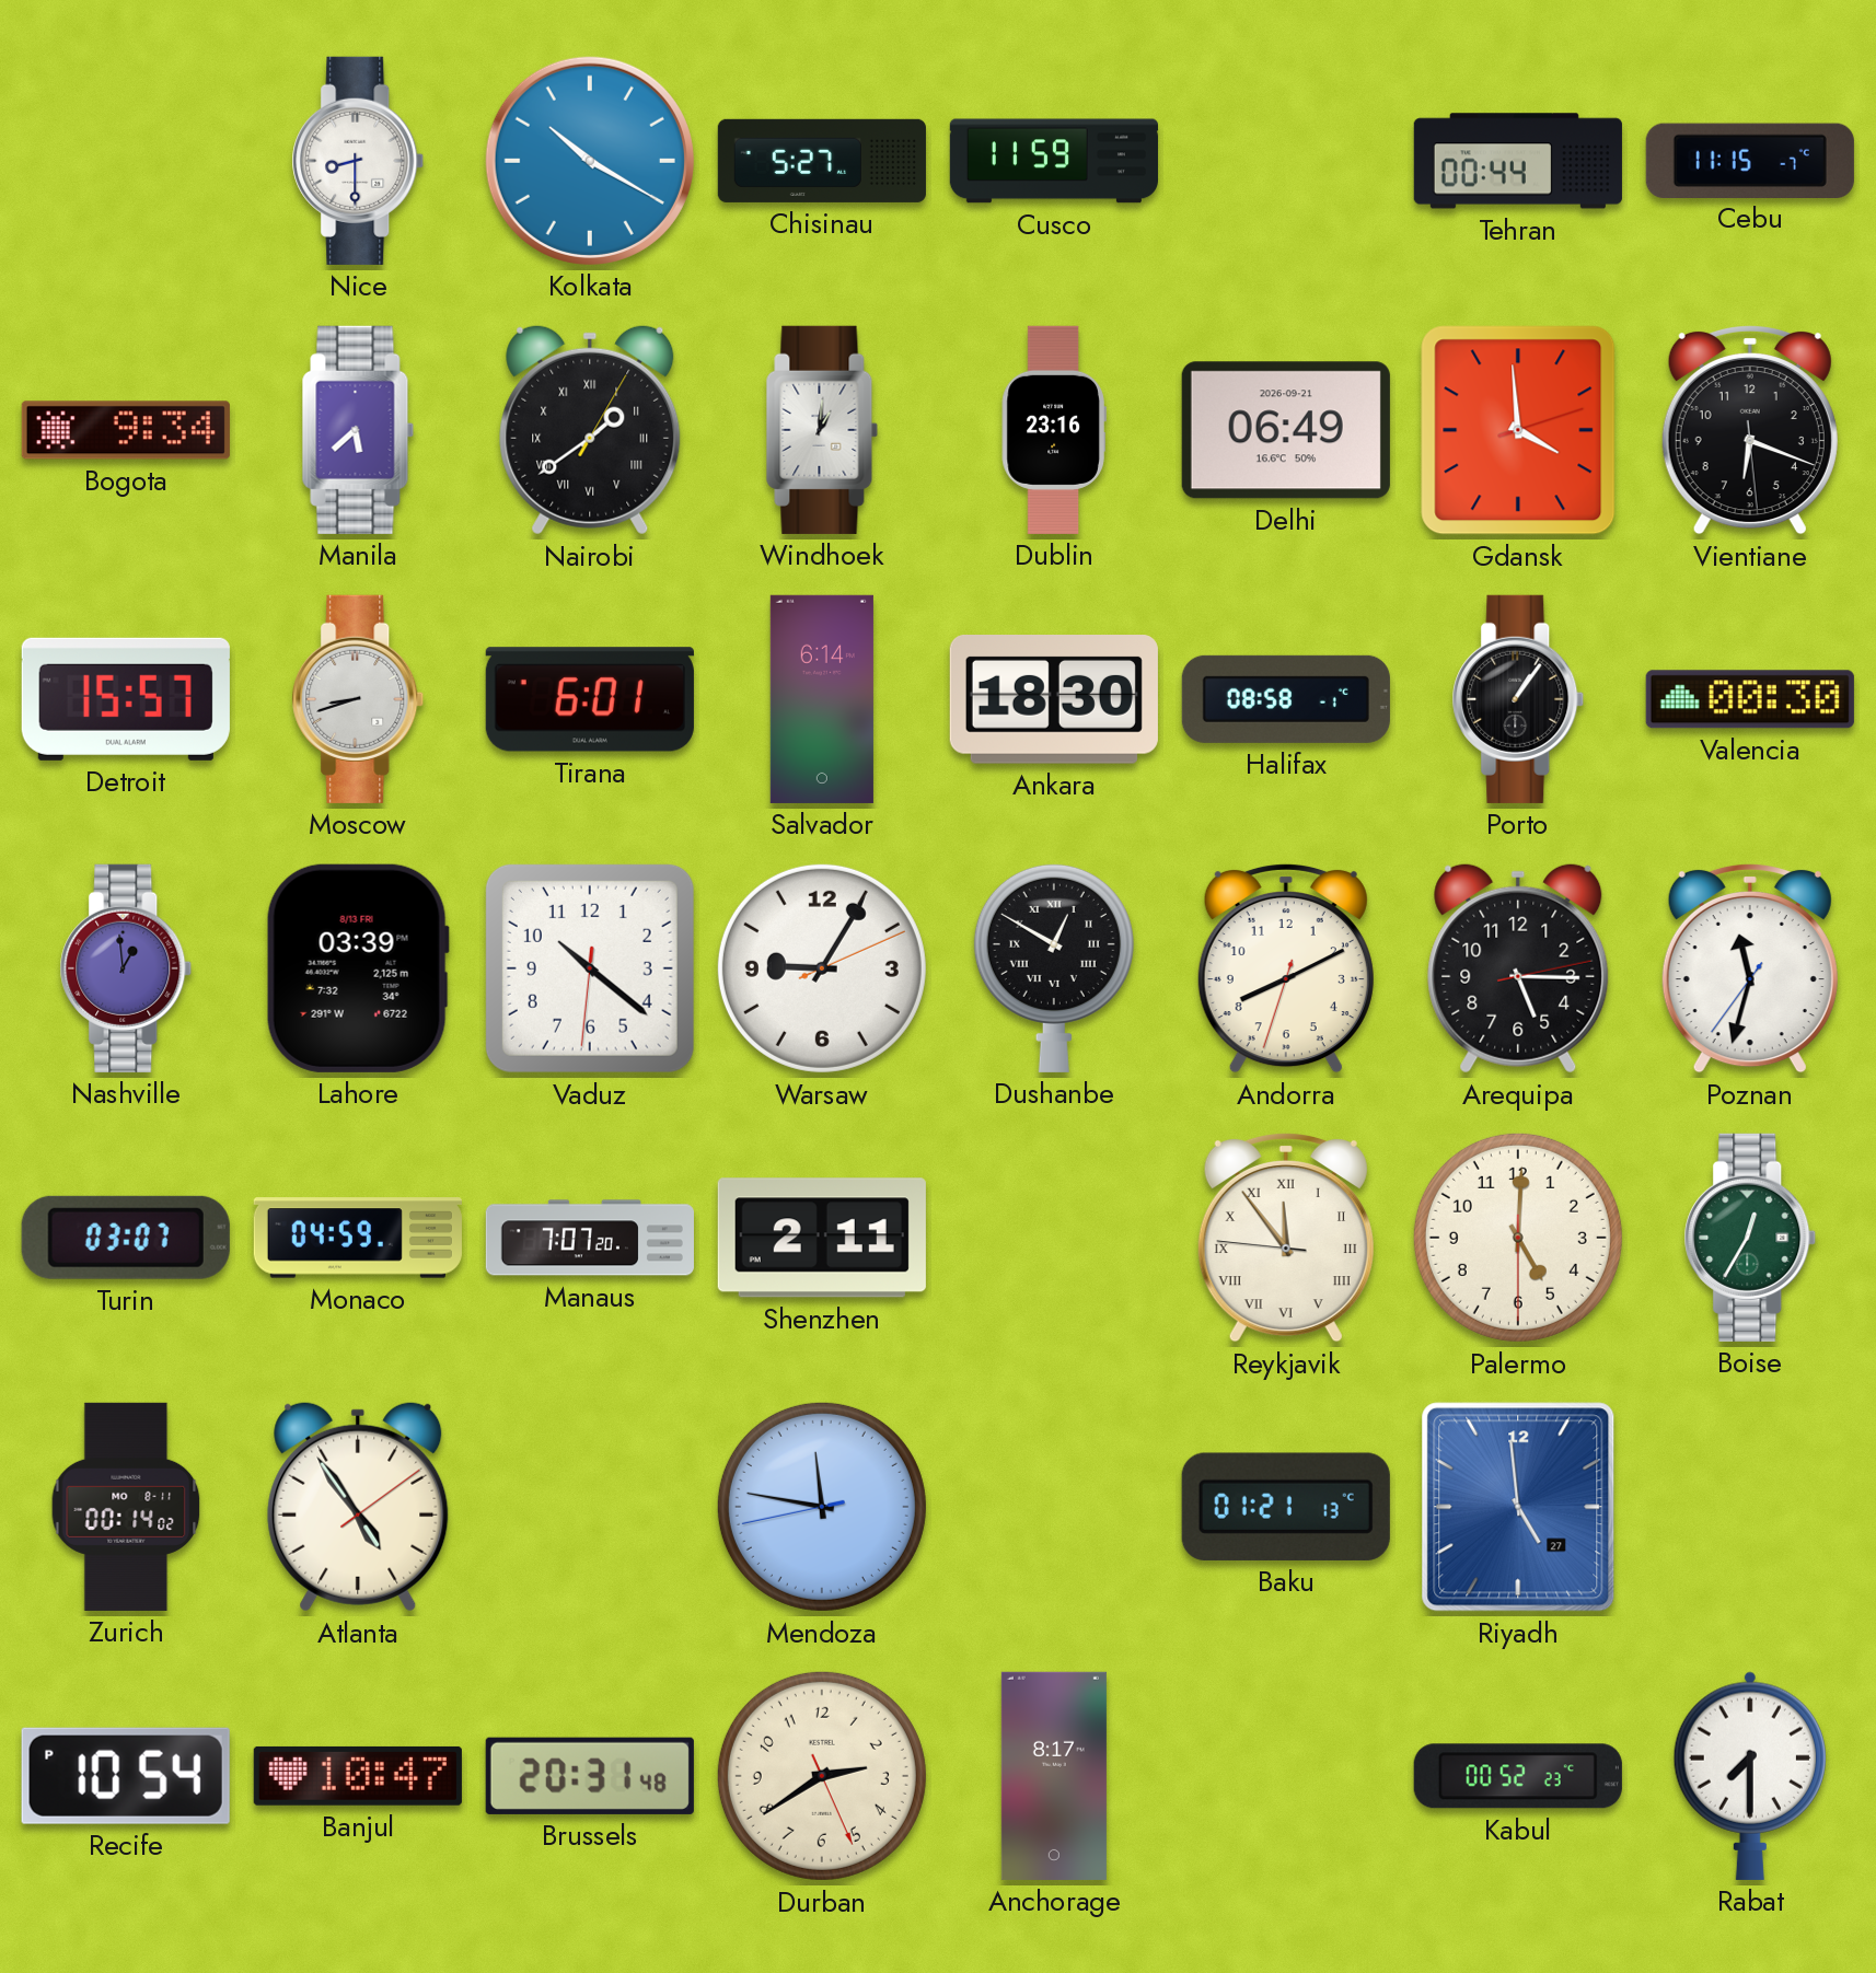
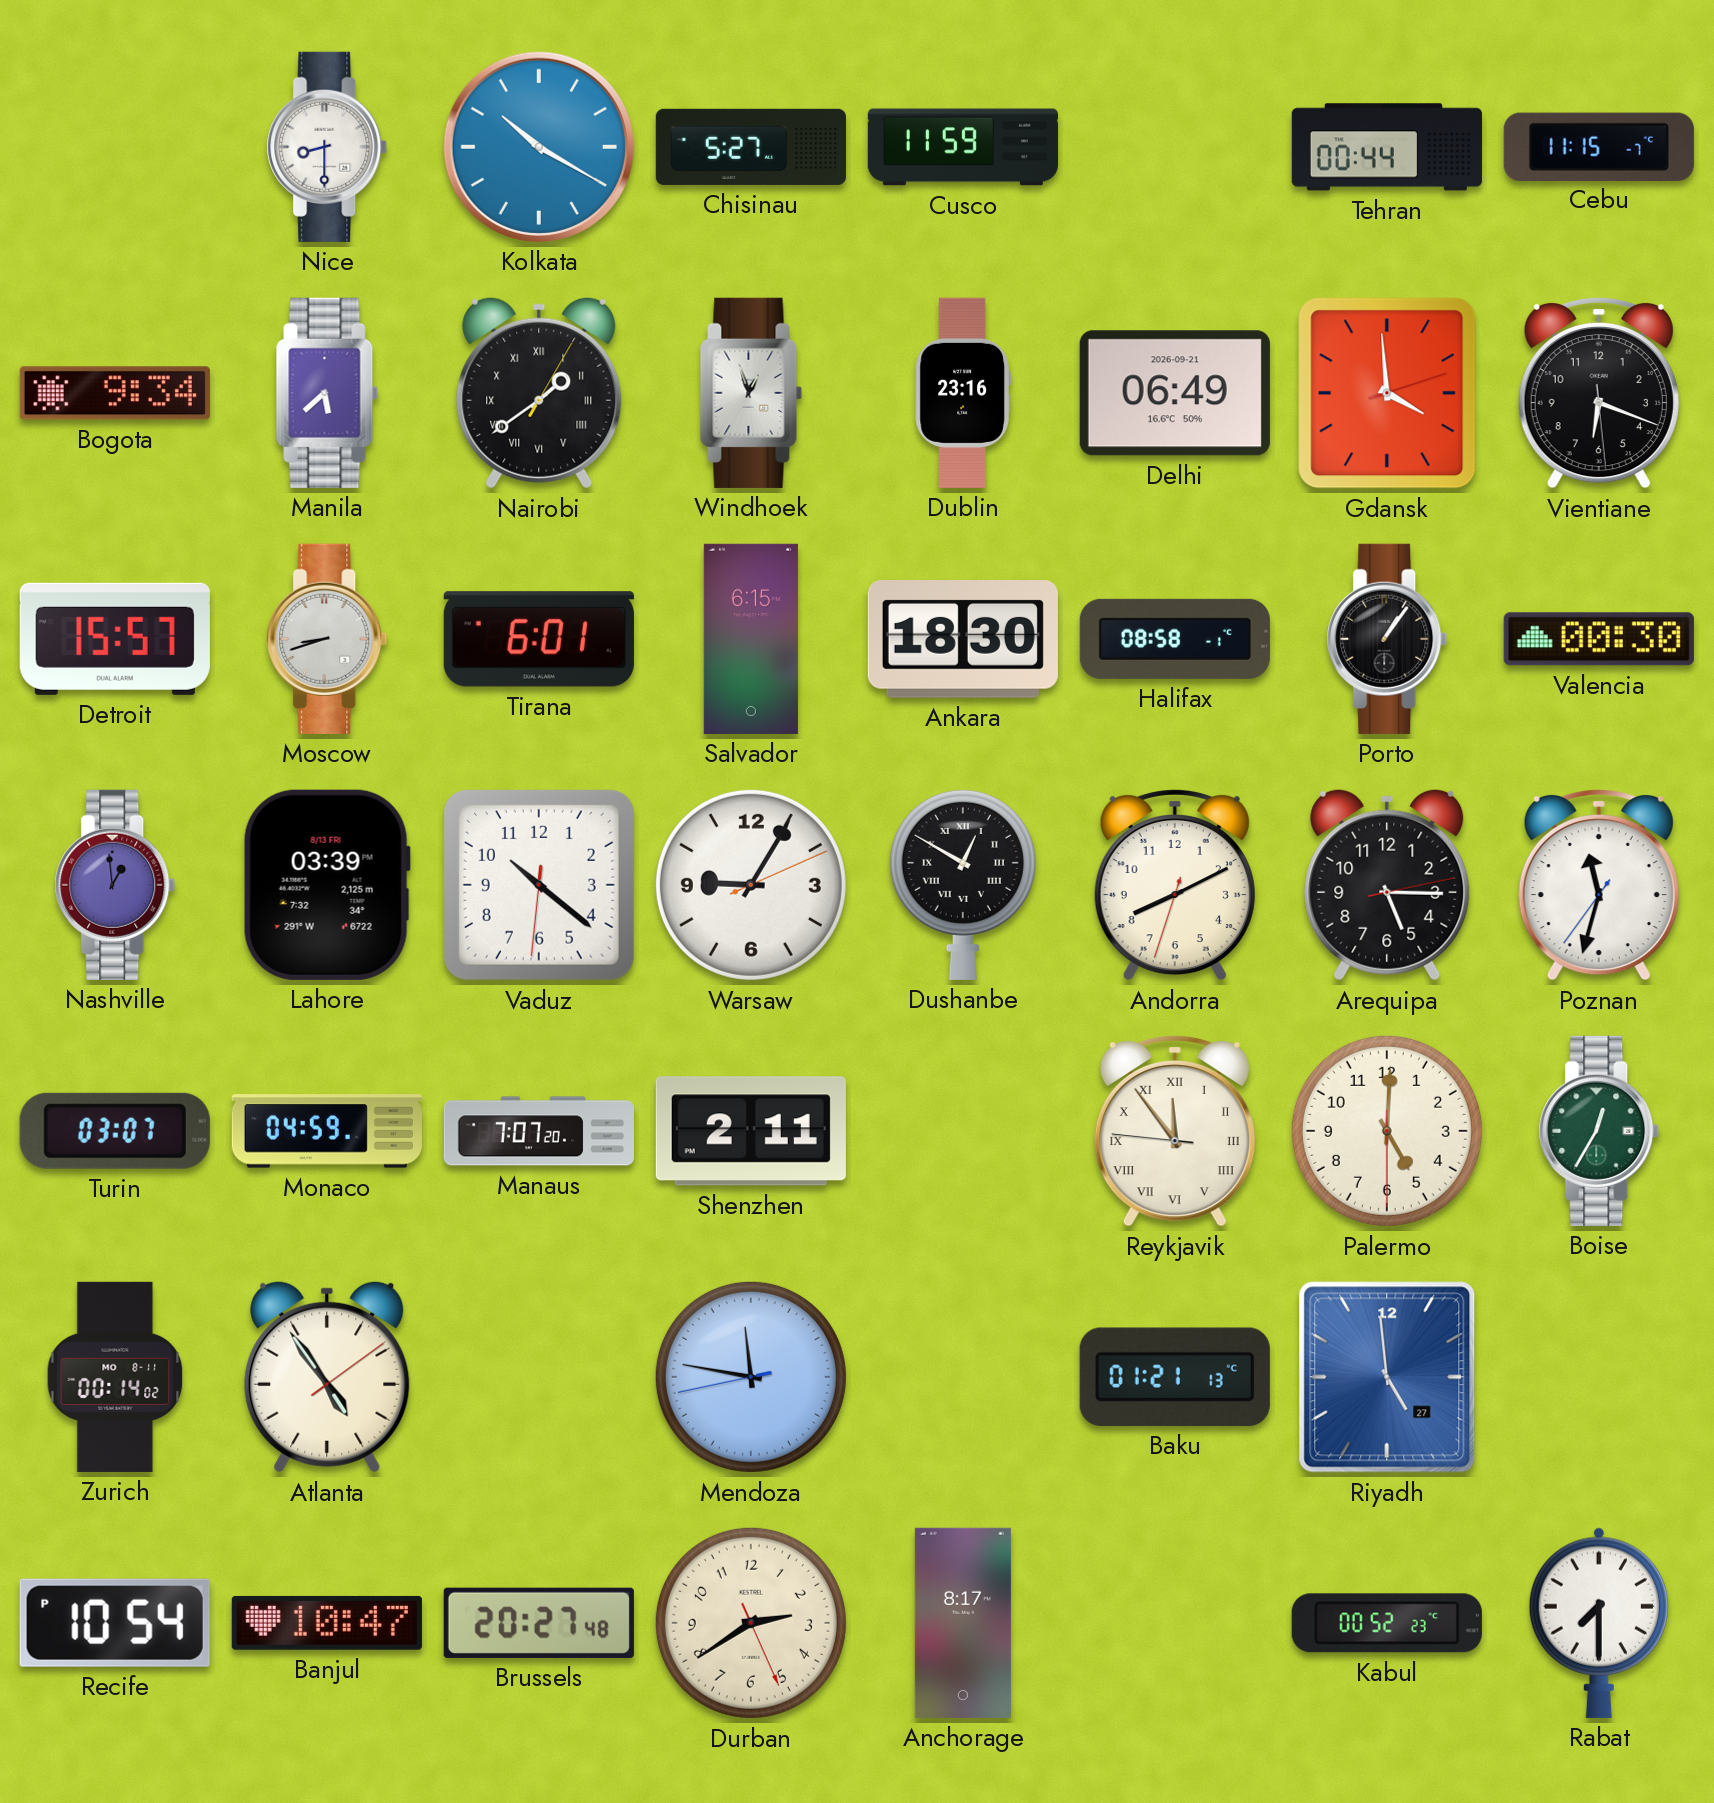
Windhoek: 1:01 -> 12:57 (751, 393)
Salvador: 6:14 -> 6:15 (751, 639)
Brussels: 20:31 -> 20:27 (539, 1623)
